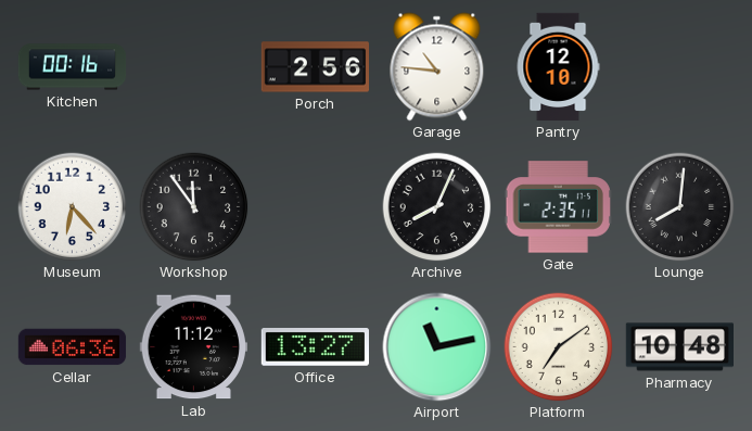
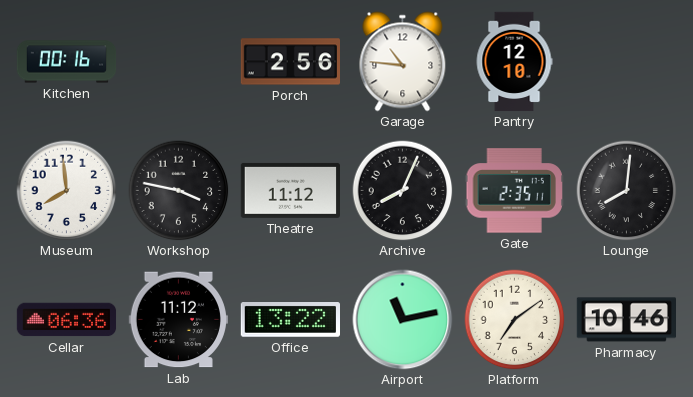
Museum: 6:23 -> 7:59 (67, 191)
Workshop: 11:54 -> 3:47 (179, 191)
Theatre: none -> 11:12 (290, 190)
Office: 13:27 -> 13:22 (290, 320)
Pharmacy: 10:48 -> 10:46 (626, 320)
